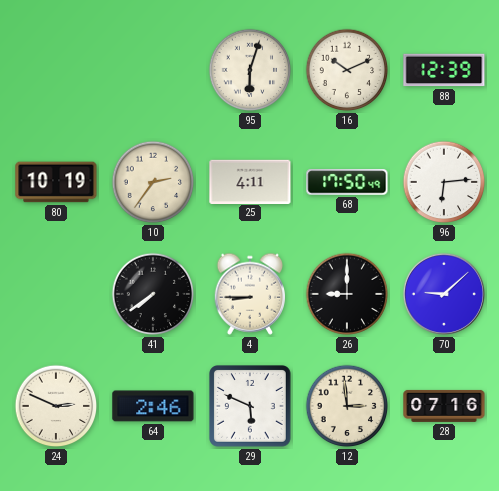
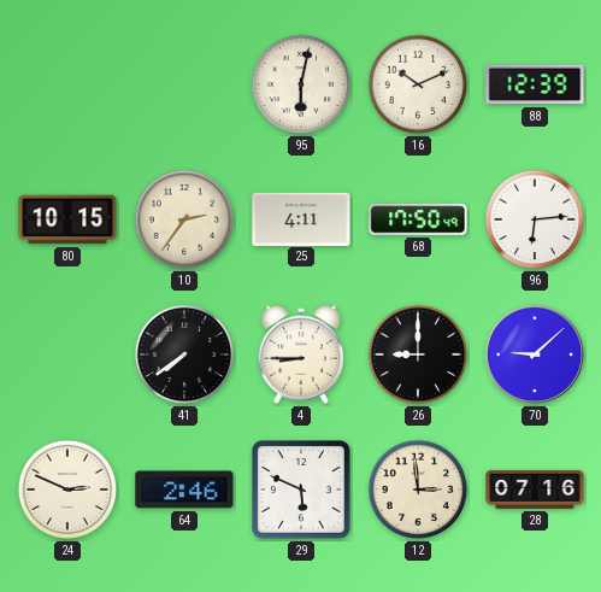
95: 6:03 -> 6:02 (301, 84)
80: 10:19 -> 10:15 (67, 219)
